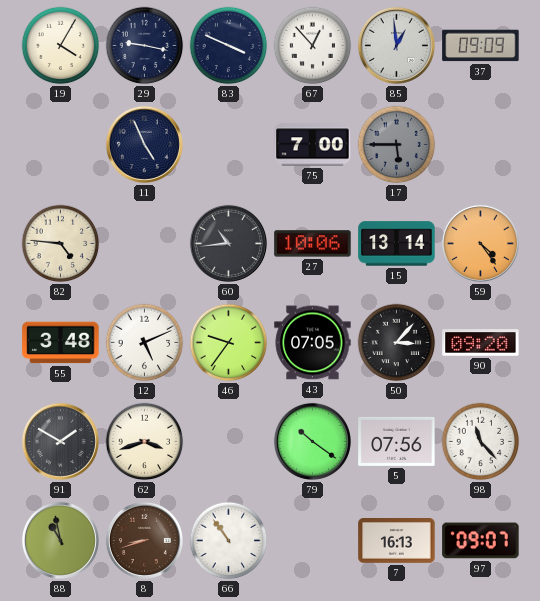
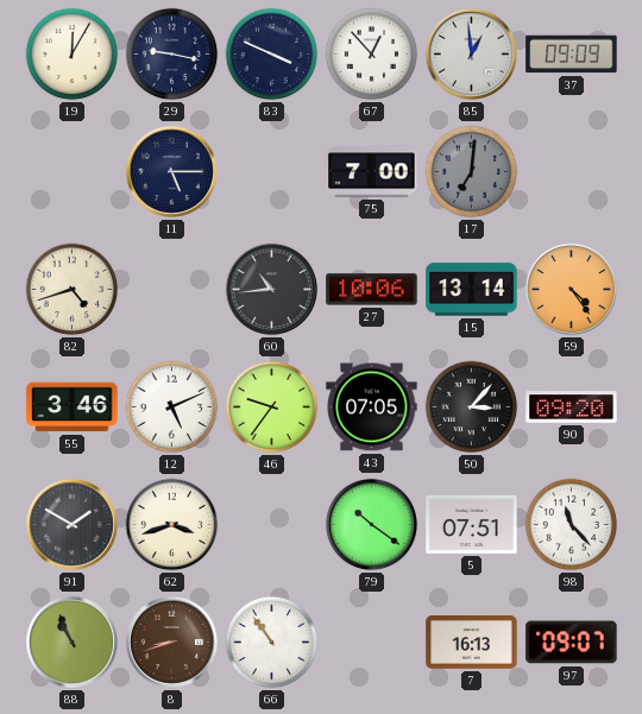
19: 4:05 -> 12:05 (73, 55)
11: 4:56 -> 5:15 (171, 171)
17: 5:45 -> 7:01 (472, 172)
82: 4:46 -> 4:42 (73, 290)
55: 3:48 -> 3:46 (73, 407)
5: 07:56 -> 07:51 (472, 524)
88: 10:58 -> 10:56 (71, 642)
